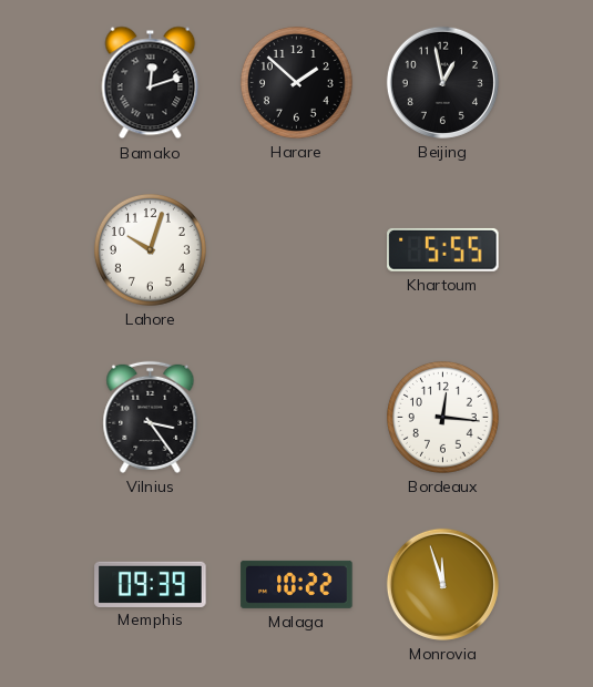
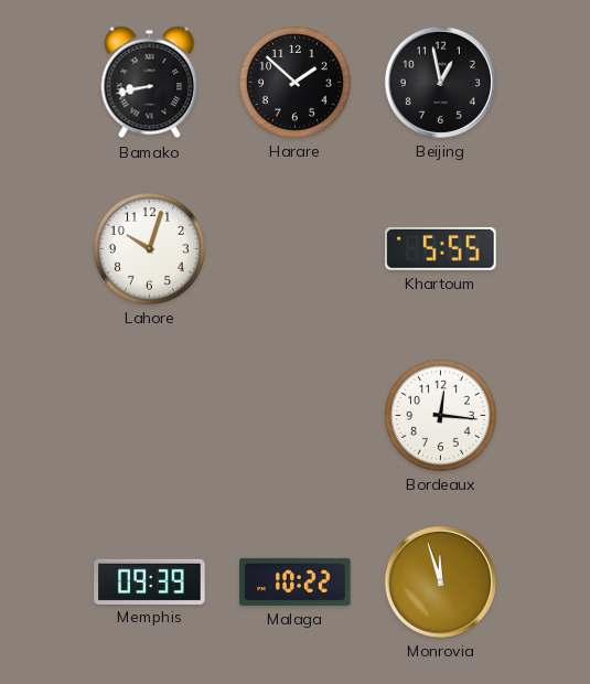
Bamako: 12:12 -> 8:43 (150, 83)
Vilnius: 3:24 -> none (151, 417)
